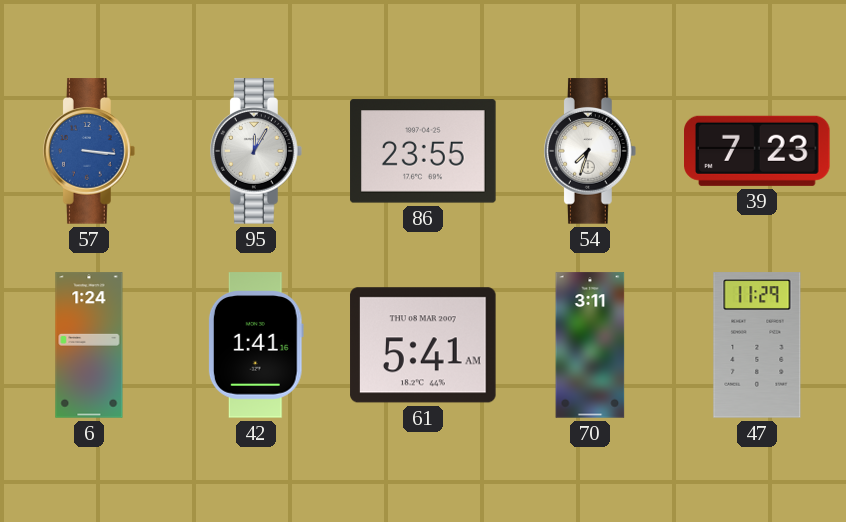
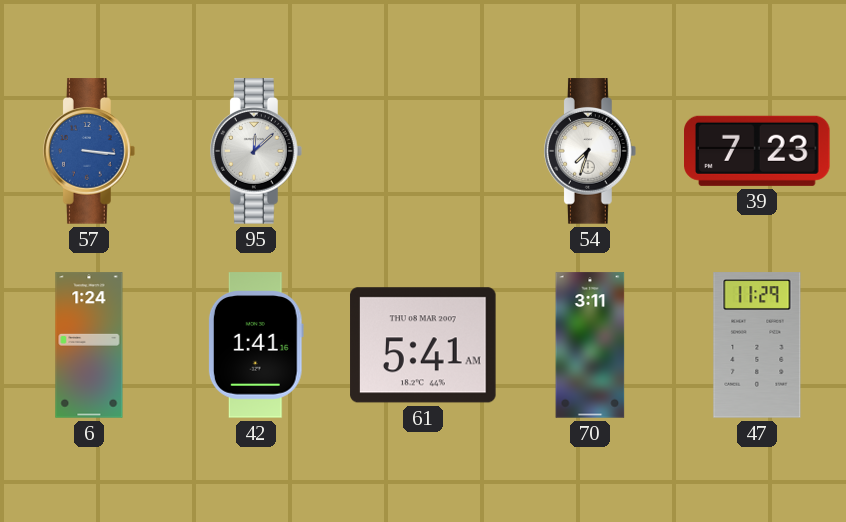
95: 12:05 -> 12:08 (257, 151)
86: 23:55 -> none (423, 151)
